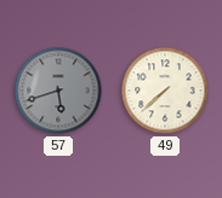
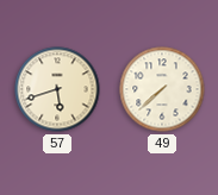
57 dial: grey -> cream (57, 89)
